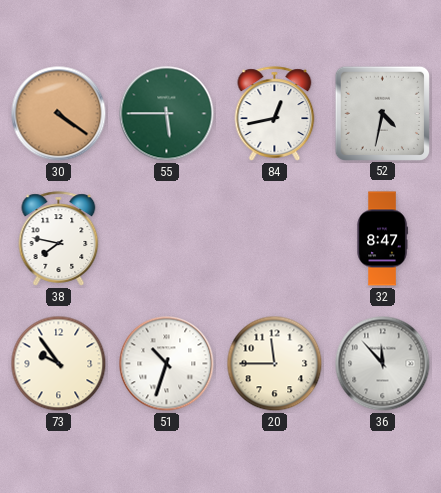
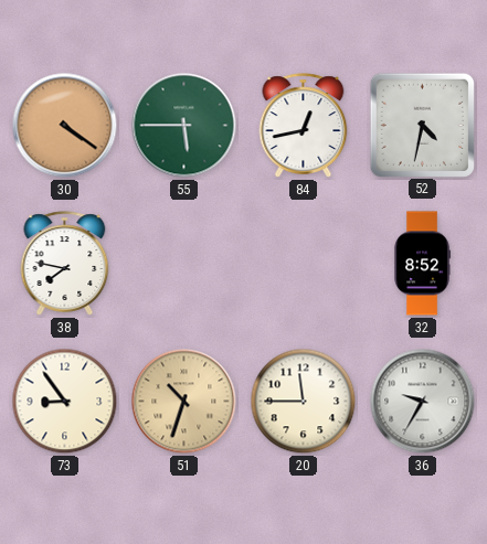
32: 8:47 -> 8:52 (422, 264)
73: 9:54 -> 8:54 (65, 402)
51 dial: white -> champagne (184, 402)
36: 11:53 -> 9:35 (423, 402)
